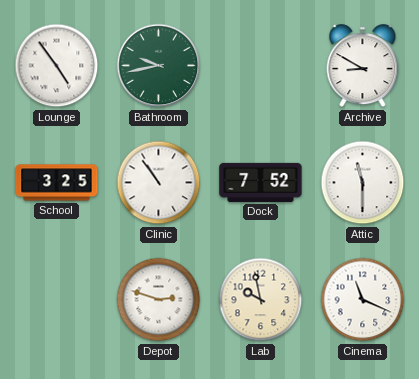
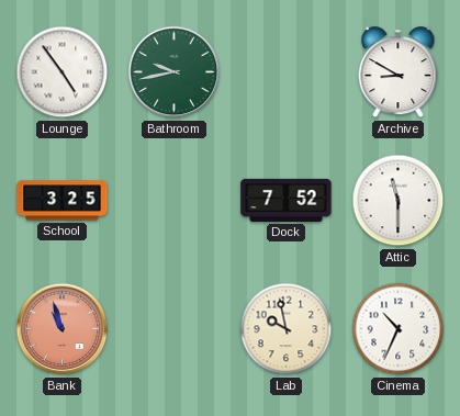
Clinic: 10:54 -> none (159, 183)
Bank: none -> 10:57 (63, 329)
Depot: 2:48 -> none (159, 300)
Cinema: 11:19 -> 10:34 (399, 329)
